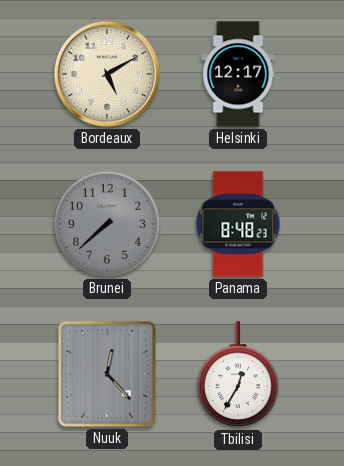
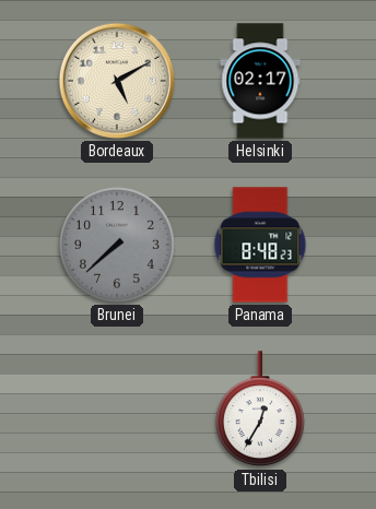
Helsinki: 12:17 -> 02:17 (260, 81)
Nuuk: 12:23 -> none (107, 374)
